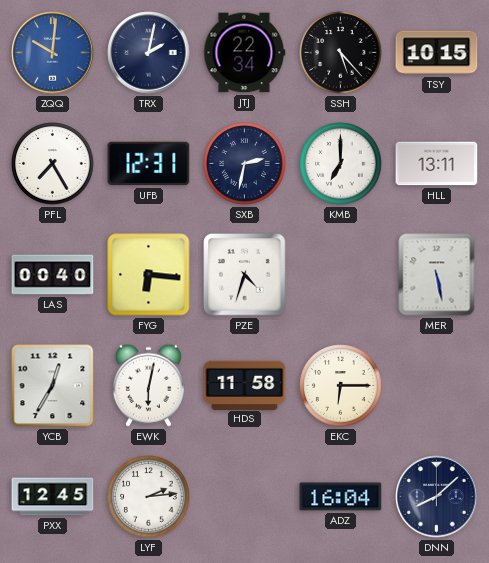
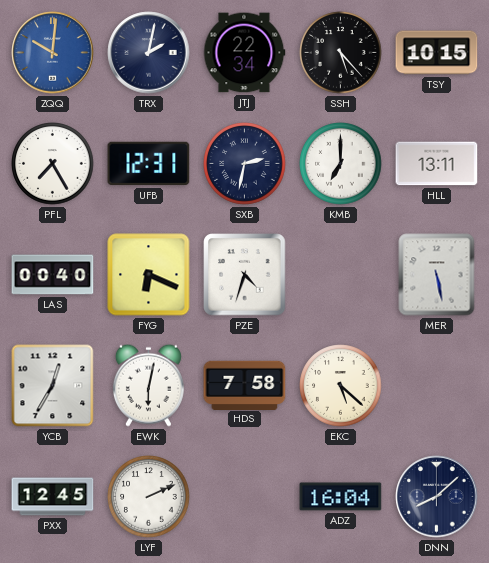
FYG: 6:16 -> 6:19 (149, 275)
HDS: 11:58 -> 7:58 (245, 385)
EKC: 6:15 -> 5:22 (341, 386)
LYF: 2:14 -> 2:11 (149, 497)
